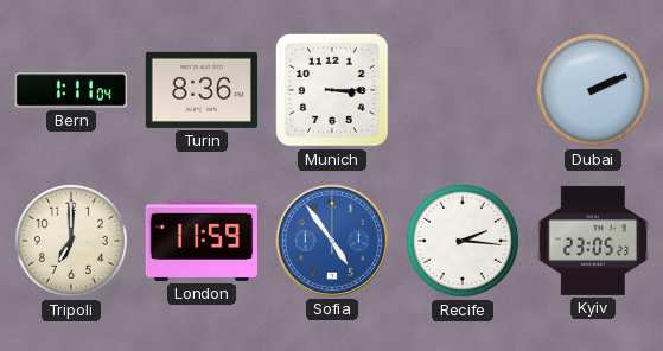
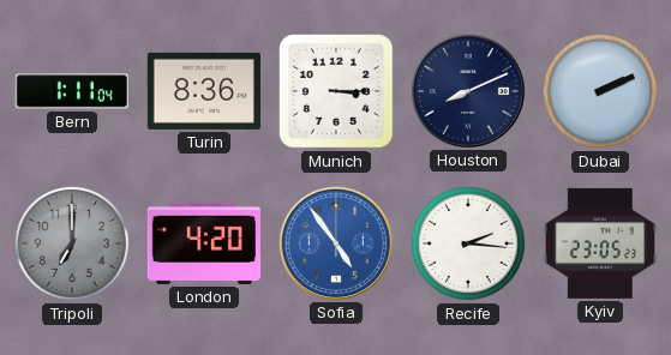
Houston: none -> 8:11 (467, 90)
Tripoli dial: cream -> grey (72, 243)
London: 11:59 -> 4:20 (203, 243)
